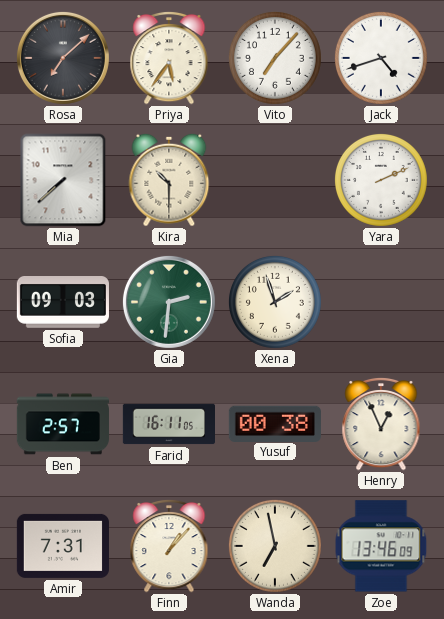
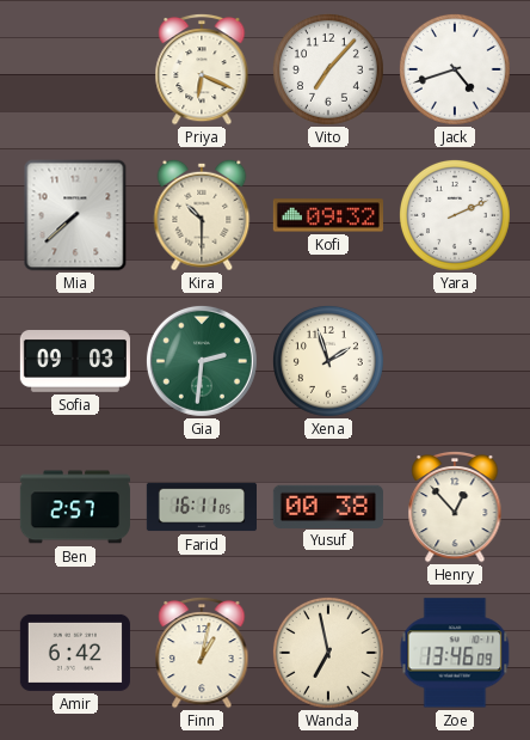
Rosa: 7:08 -> none (63, 58)
Priya: 5:36 -> 6:19 (202, 69)
Kofi: none -> 09:32 (328, 215)
Henry: 12:56 -> 12:53 (455, 507)
Amir: 7:31 -> 6:42 (75, 653)
Finn: 1:07 -> 1:02 (202, 653)
